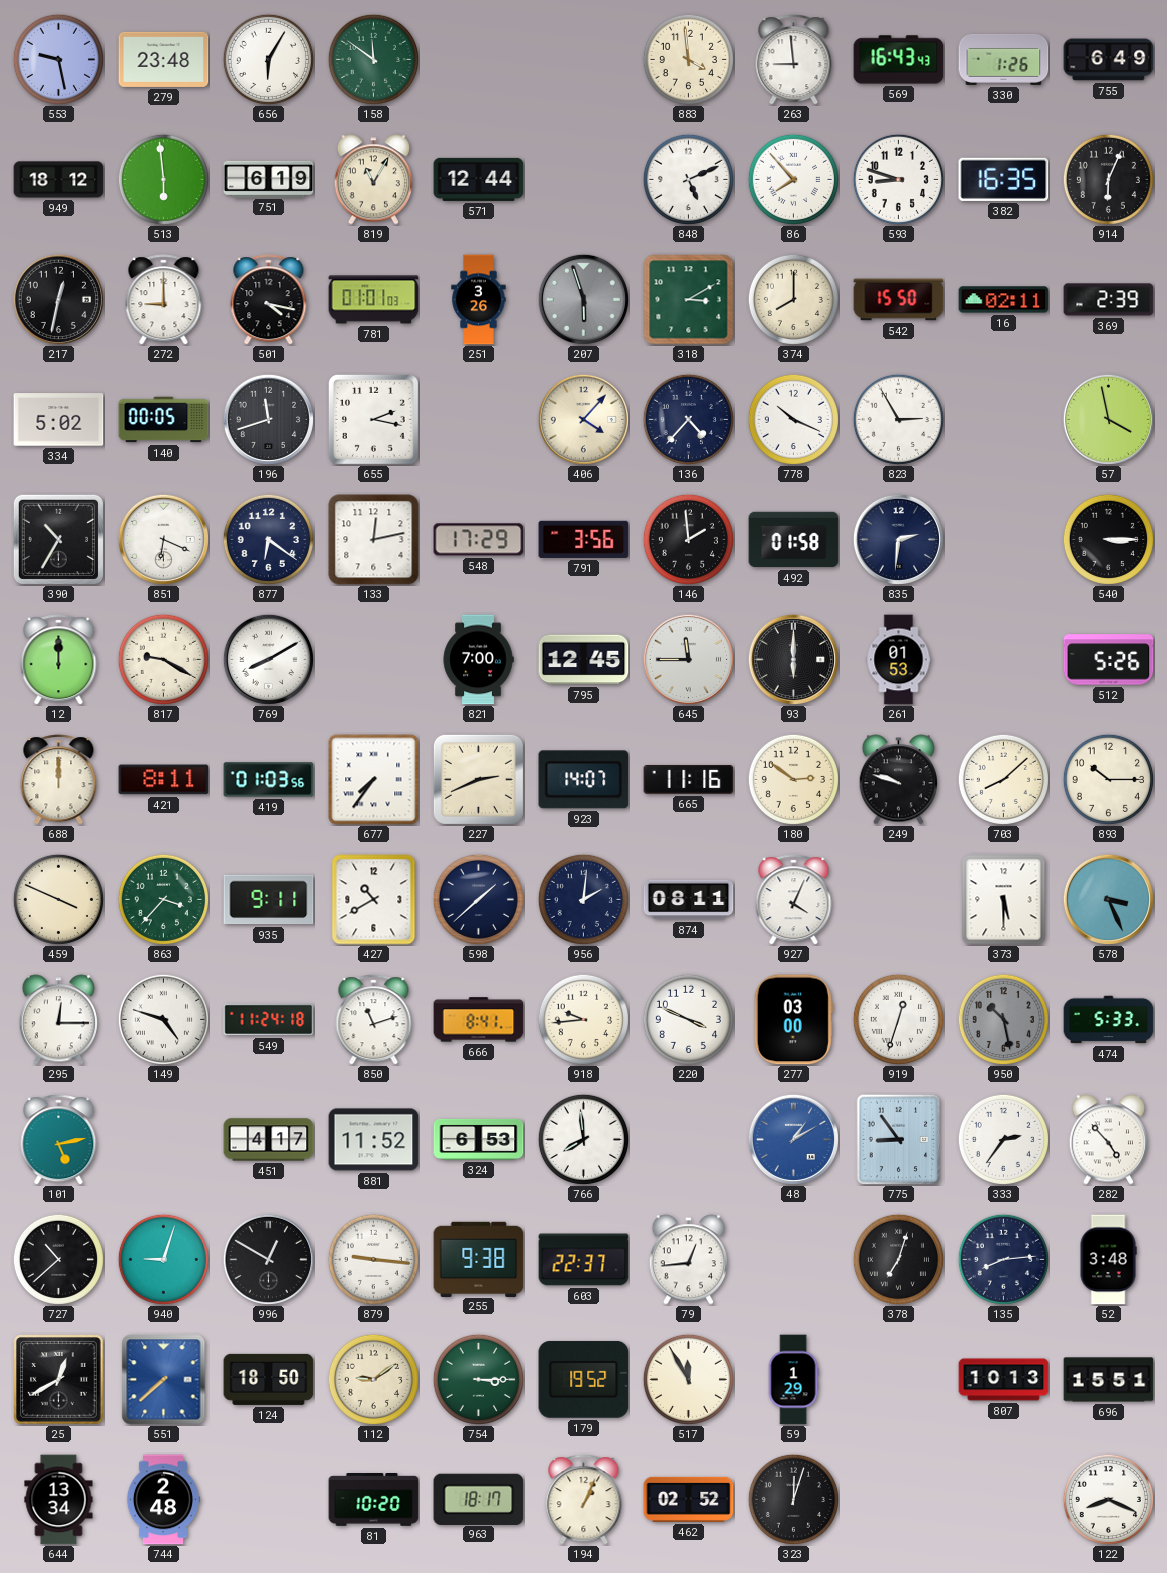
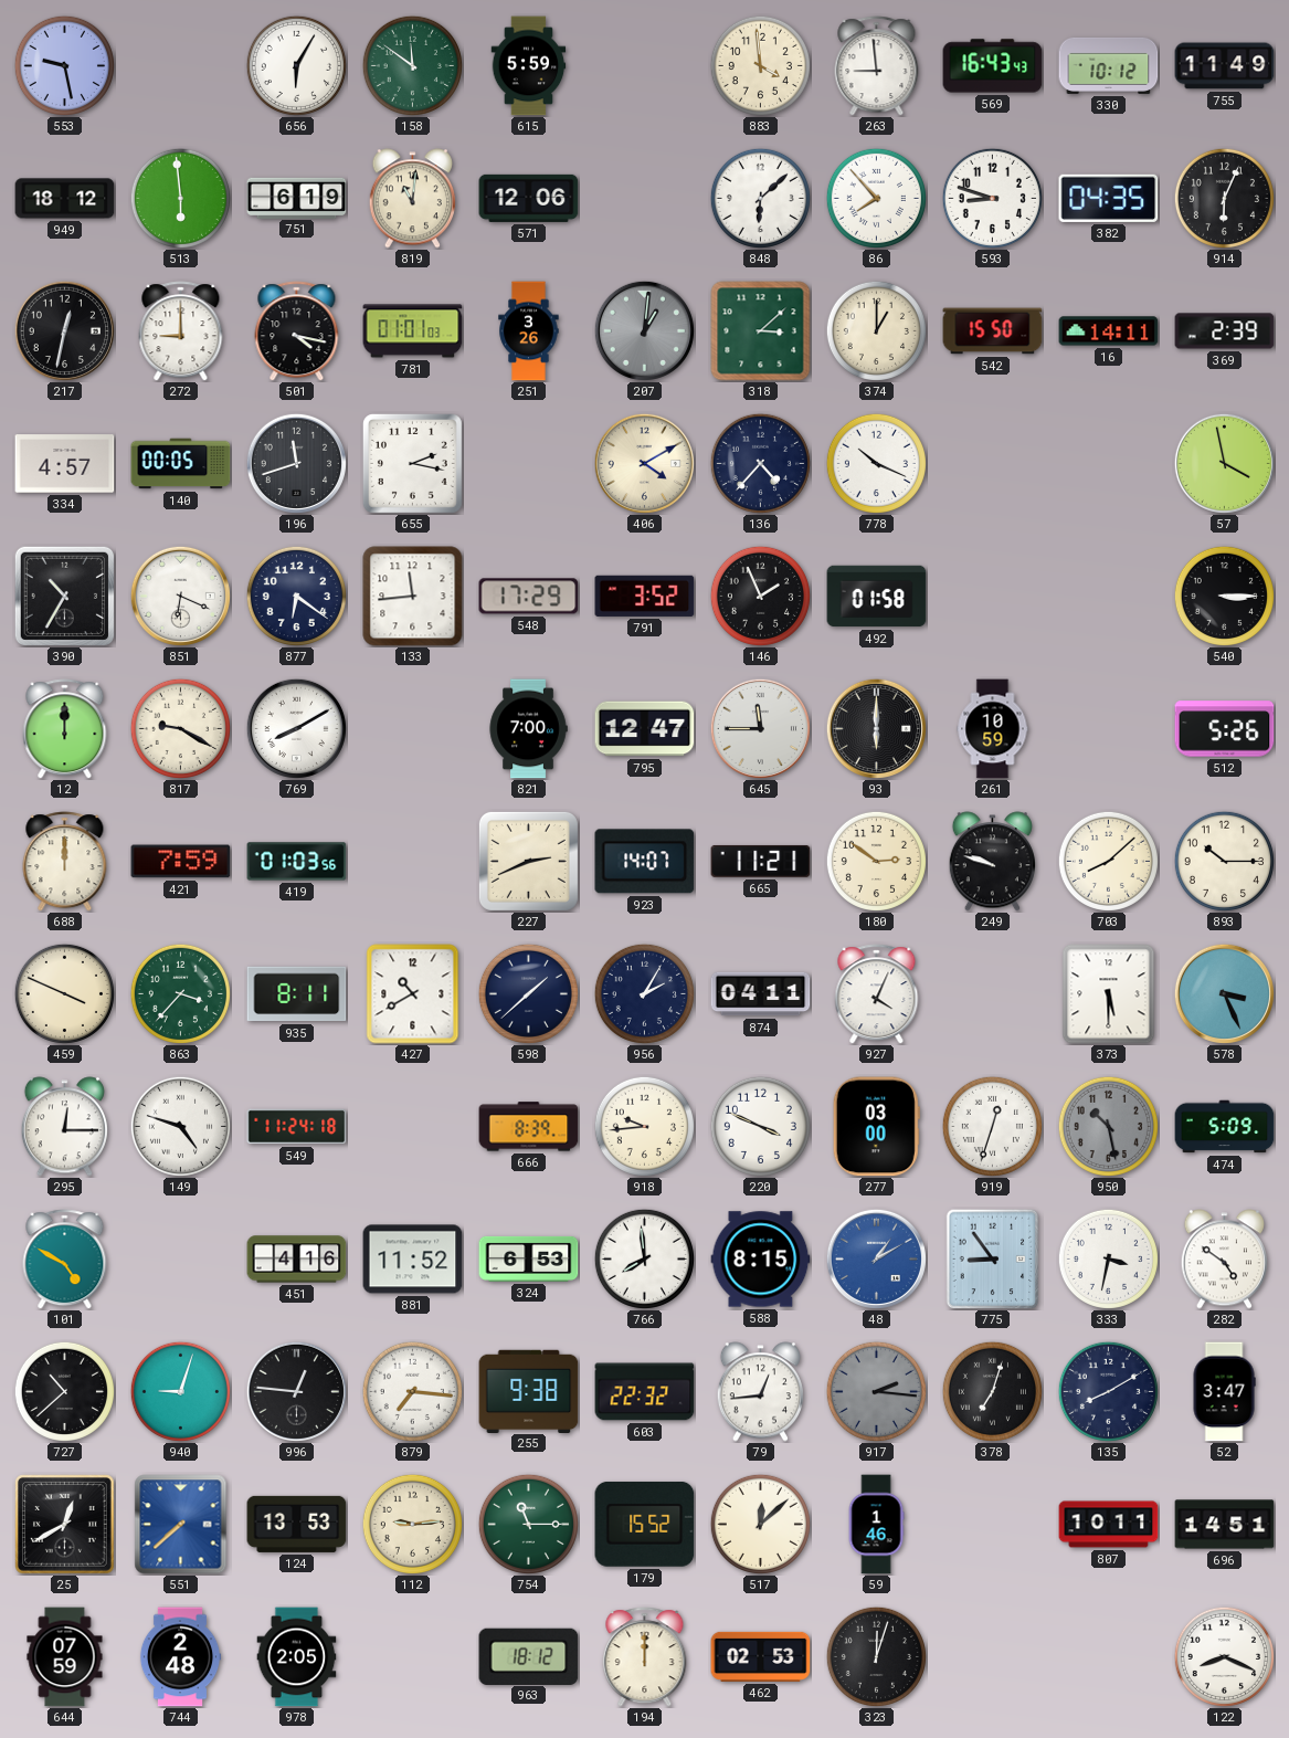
279: 23:48 -> none (164, 59)
615: none -> 5:59 (529, 66)
330: 1:26 -> 10:12 (1109, 65)
755: 6:49 -> 11:49 (1225, 66)
819: 11:05 -> 11:01 (412, 199)
571: 12:44 -> 12:06 (529, 198)
848: 5:11 -> 6:08 (760, 198)
382: 16:35 -> 04:35 (1109, 198)
207: 5:57 -> 1:01 (644, 330)
318: 3:10 -> 3:08 (761, 331)
374: 8:00 -> 1:00 (876, 330)
16: 02:11 -> 14:11 (1109, 331)
334: 5:02 -> 4:57 (65, 464)
406: 4:07 -> 4:10 (644, 463)
823: 2:55 -> none (898, 419)
133: 12:13 -> 11:44 (413, 597)
791: 3:56 -> 3:52 (645, 596)
146: 1:59 -> 1:56 (760, 596)
835: 2:31 -> none (898, 539)
795: 12:45 -> 12:47 (645, 729)
261: 01:53 -> 10:59 (993, 729)
421: 8:11 -> 7:59 (181, 862)
677: 7:36 -> none (374, 780)
665: 11:16 -> 11:21 (761, 861)
935: 9:11 -> 8:11 (297, 994)
956: 2:01 -> 2:05 (644, 993)
874: 08:11 -> 04:11 (761, 994)
850: 11:12 -> none (374, 1020)
666: 8:41 -> 8:39 (529, 1127)
474: 5:33 -> 5:09 (1225, 1127)
101: 5:13 -> 4:50 (65, 1260)
451: 4:17 -> 4:16 (297, 1260)
588: none -> 8:15 (761, 1260)
333: 2:36 -> 3:32 (1108, 1258)
282: 4:53 -> 4:51 (1224, 1260)
996: 12:50 -> 12:46 (296, 1391)
879: 9:16 -> 7:16 (412, 1391)
603: 22:37 -> 22:32 (645, 1392)
917: none -> 2:16 (876, 1391)
135: 8:14 -> 8:10 (1108, 1391)
52: 3:48 -> 3:47 (1224, 1392)
124: 18:50 -> 13:53 (297, 1524)
112: 9:09 -> 9:14 (412, 1524)
754: 3:15 -> 11:15 (528, 1524)
179: 19:52 -> 15:52 (645, 1524)
517: 11:55 -> 12:08 (760, 1524)
59: 1:29 -> 1:46 (876, 1525)
807: 10:13 -> 10:11 (1109, 1525)
696: 15:51 -> 14:51 (1225, 1525)
644: 13:34 -> 07:59 (65, 1657)
978: none -> 2:05 (297, 1657)
81: 10:20 -> none (374, 1500)
963: 18:17 -> 18:12 (529, 1656)
194: 1:04 -> 12:00 (645, 1657)
462: 02:52 -> 02:53 (761, 1656)
